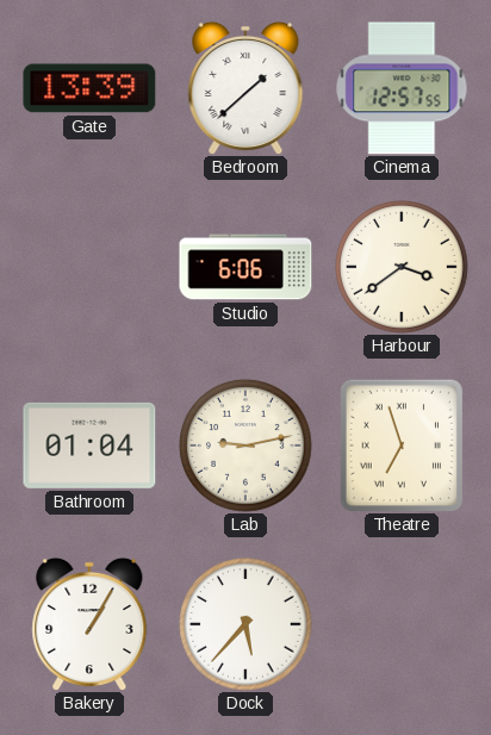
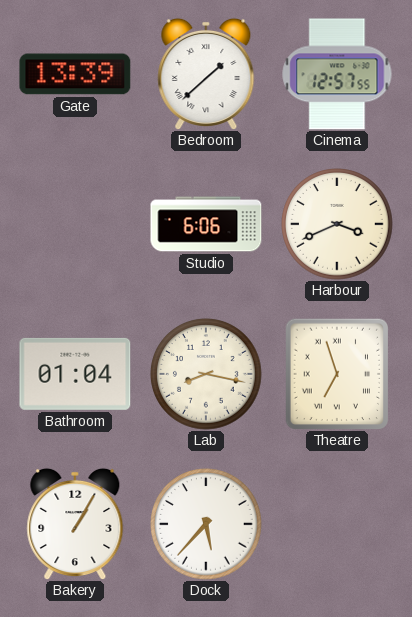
Harbour: 3:39 -> 3:41 (337, 224)
Lab: 9:13 -> 8:17 (206, 374)
